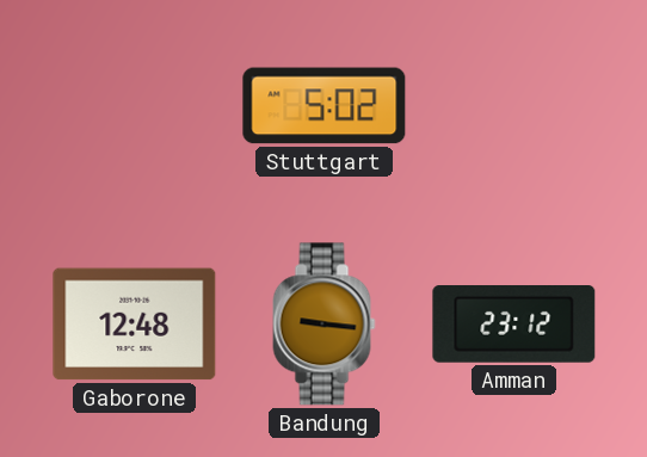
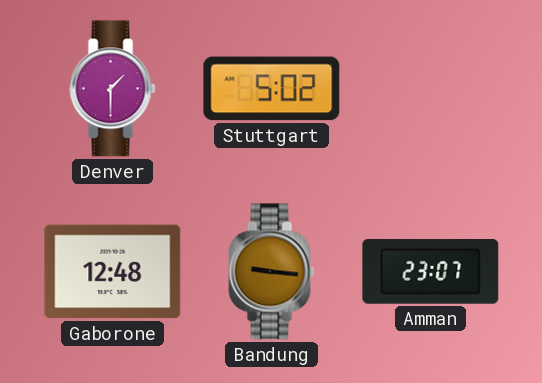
Denver: none -> 1:30 (113, 89)
Amman: 23:12 -> 23:07 (431, 272)
